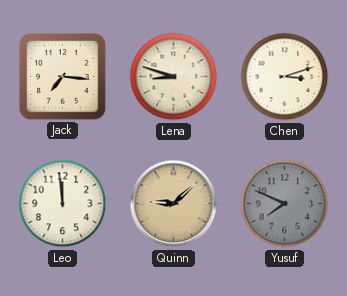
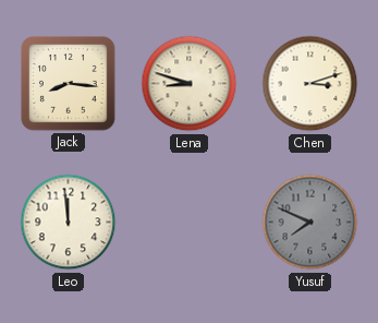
Jack: 7:16 -> 8:16 (69, 84)
Quinn: 9:08 -> none (174, 204)
